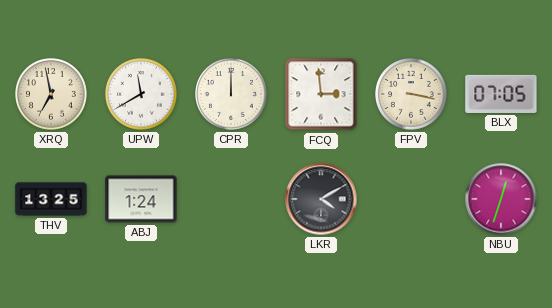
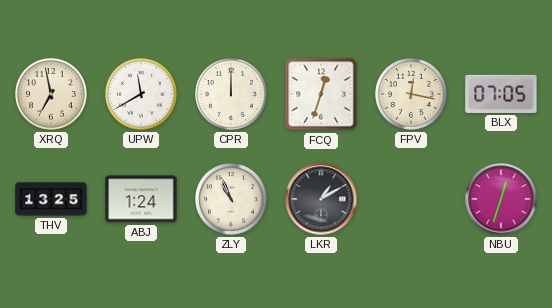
FCQ: 2:59 -> 12:33 (321, 94)
FPV: 3:17 -> 12:17 (412, 95)
ZLY: none -> 10:56 (232, 200)
LKR: 4:10 -> 1:10 (321, 199)
